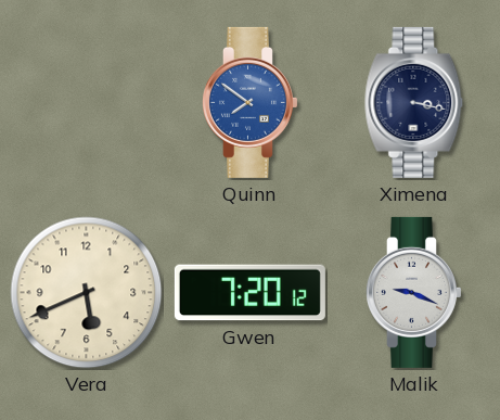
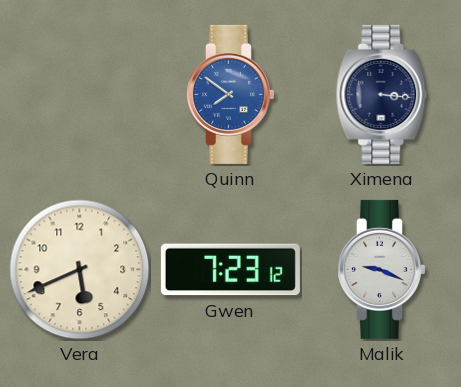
Ximena: 3:17 -> 3:16 (382, 94)
Gwen: 7:20 -> 7:23 (230, 270)
